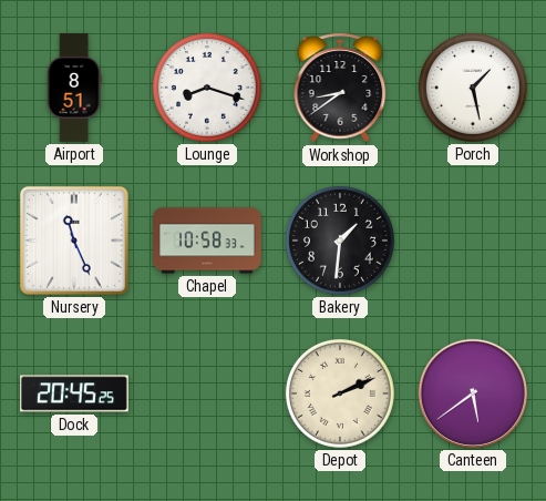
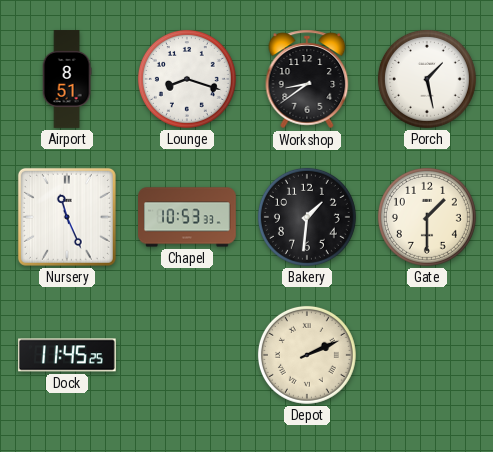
Chapel: 10:58 -> 10:53 (187, 217)
Gate: none -> 1:30 (427, 217)
Dock: 20:45 -> 11:45 (68, 355)
Canteen: 5:39 -> none (473, 393)
